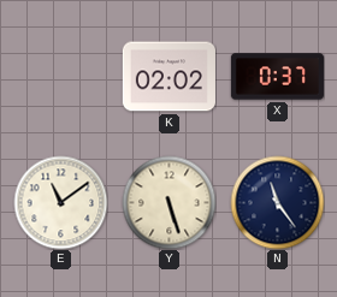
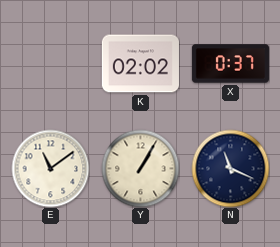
Y: 5:27 -> 1:05 (140, 168)
N: 11:24 -> 11:19 (230, 168)
